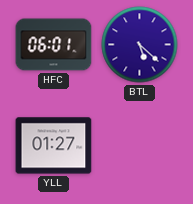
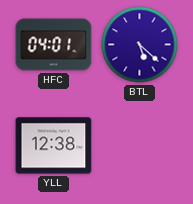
HFC: 06:01 -> 04:01 (54, 45)
YLL: 01:27 -> 12:38 (54, 146)
